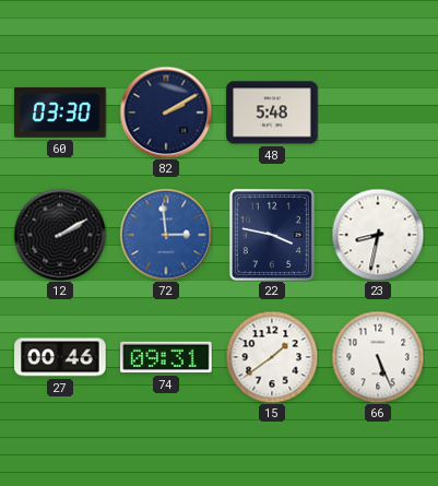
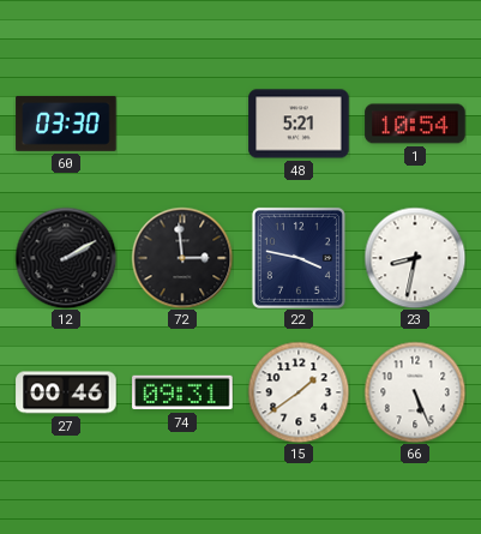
82: 2:10 -> none (166, 112)
48: 5:48 -> 5:21 (299, 124)
1: none -> 10:54 (415, 124)
72 dial: blue -> black (182, 258)
